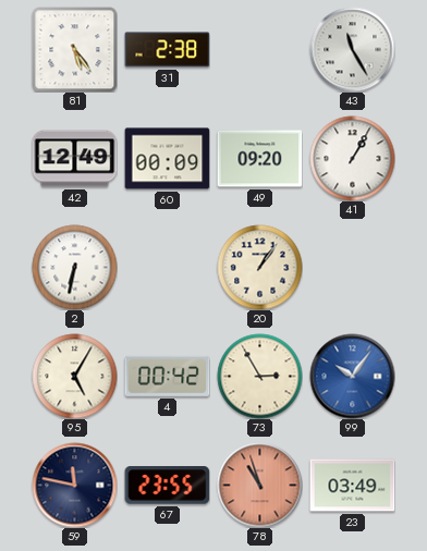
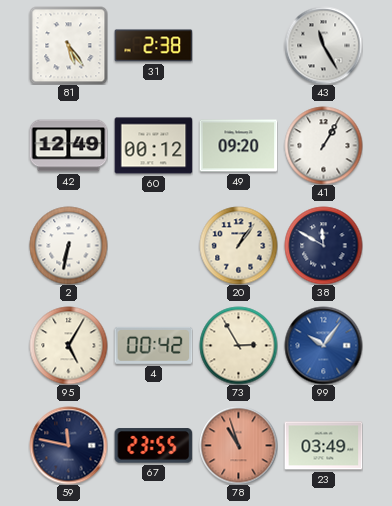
60: 00:09 -> 00:12 (153, 146)
38: none -> 11:50 (323, 245)
